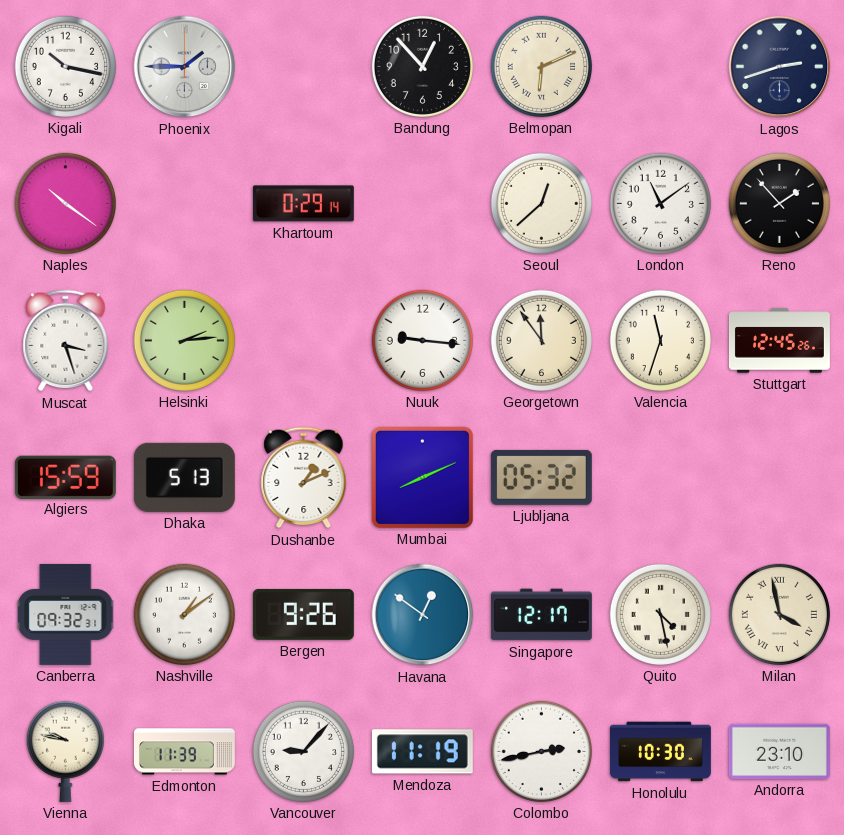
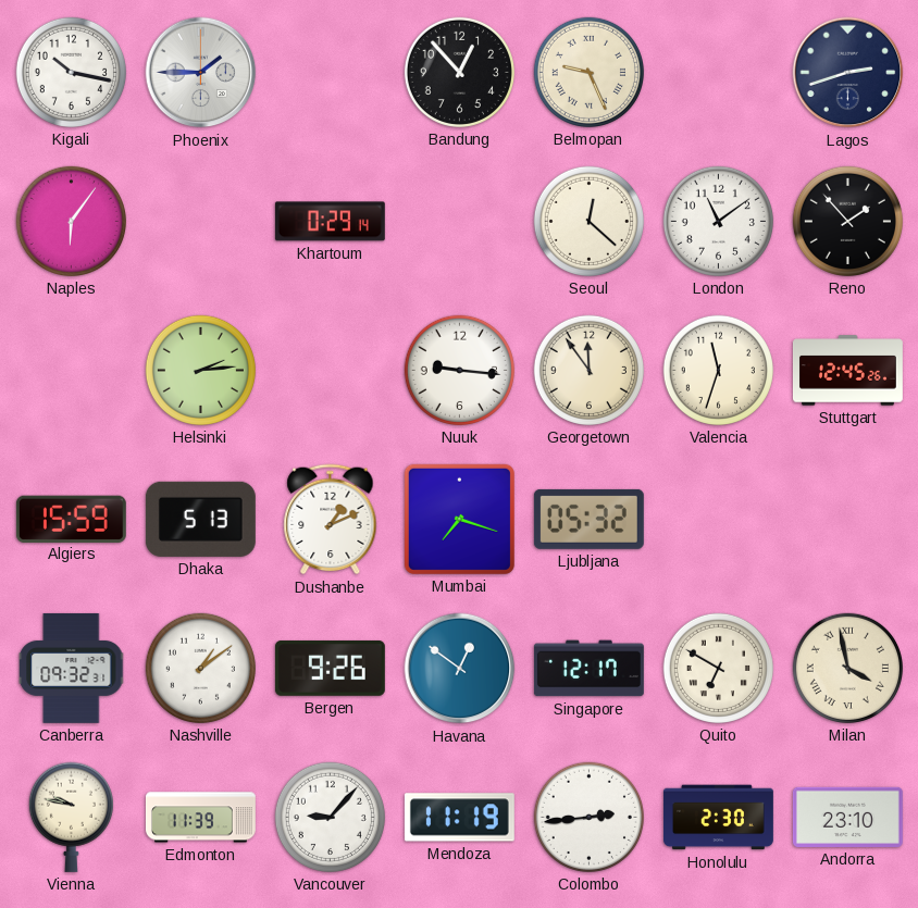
Belmopan: 6:11 -> 9:26 (588, 72)
Naples: 10:21 -> 6:06 (71, 221)
Seoul: 12:38 -> 12:22 (588, 221)
Muscat: 3:27 -> none (66, 341)
Mumbai: 8:11 -> 7:18 (459, 519)
Quito: 4:28 -> 6:50 (718, 668)
Colombo: 2:43 -> 2:44 (588, 817)
Honolulu: 10:30 -> 2:30 (718, 818)
